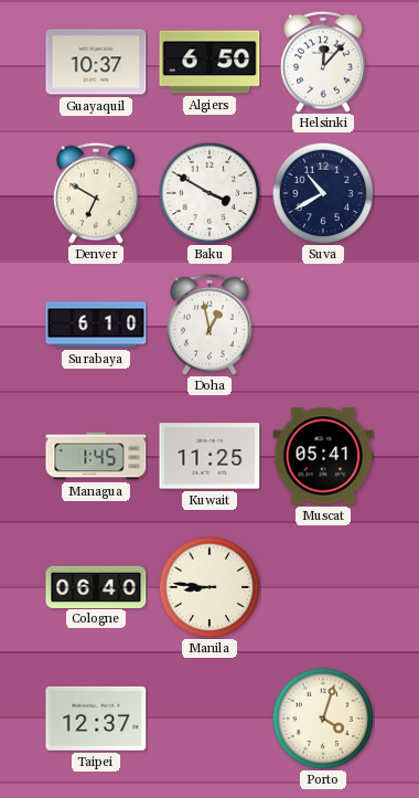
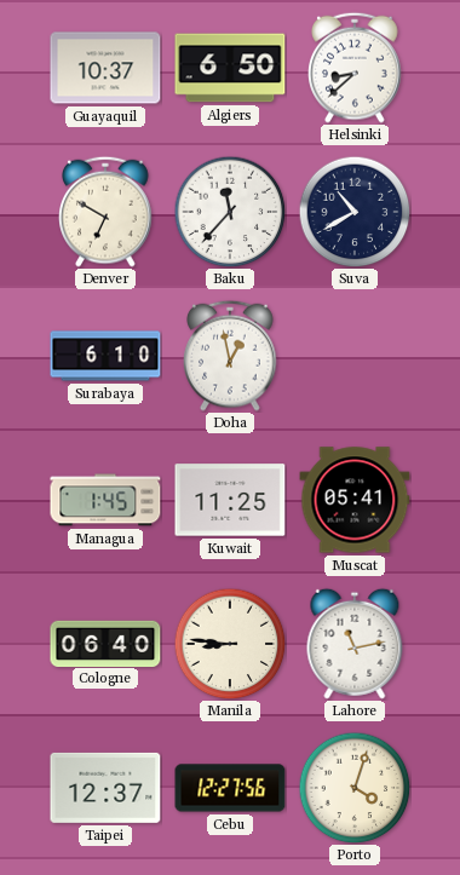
Helsinki: 12:07 -> 8:38 (355, 68)
Baku: 3:50 -> 11:37 (230, 212)
Lahore: none -> 11:13 (355, 644)
Cebu: none -> 12:27 (230, 788)
